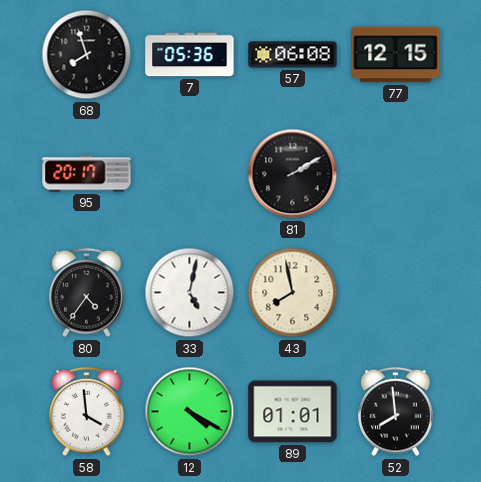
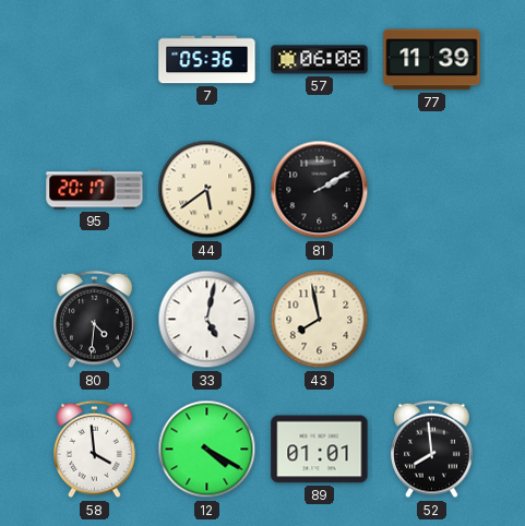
68: 7:57 -> none (87, 55)
77: 12:15 -> 11:39 (432, 60)
44: none -> 5:39 (207, 190)
80: 4:36 -> 4:31 (95, 320)
